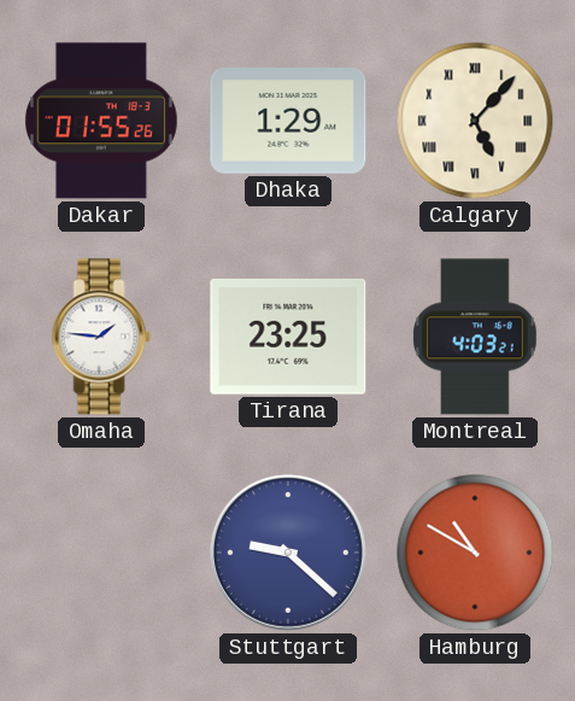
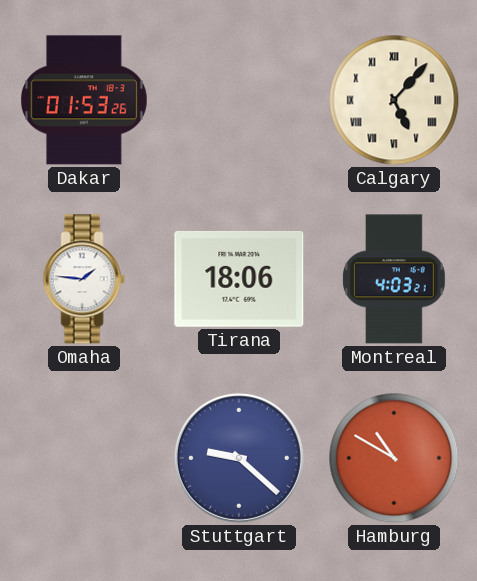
Dakar: 01:55 -> 01:53 (84, 100)
Dhaka: 1:29 -> none (288, 122)
Tirana: 23:25 -> 18:06 (239, 279)
